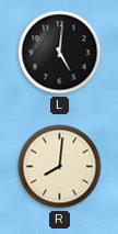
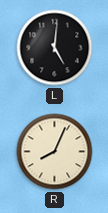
R: 8:01 -> 8:04 (55, 152)
